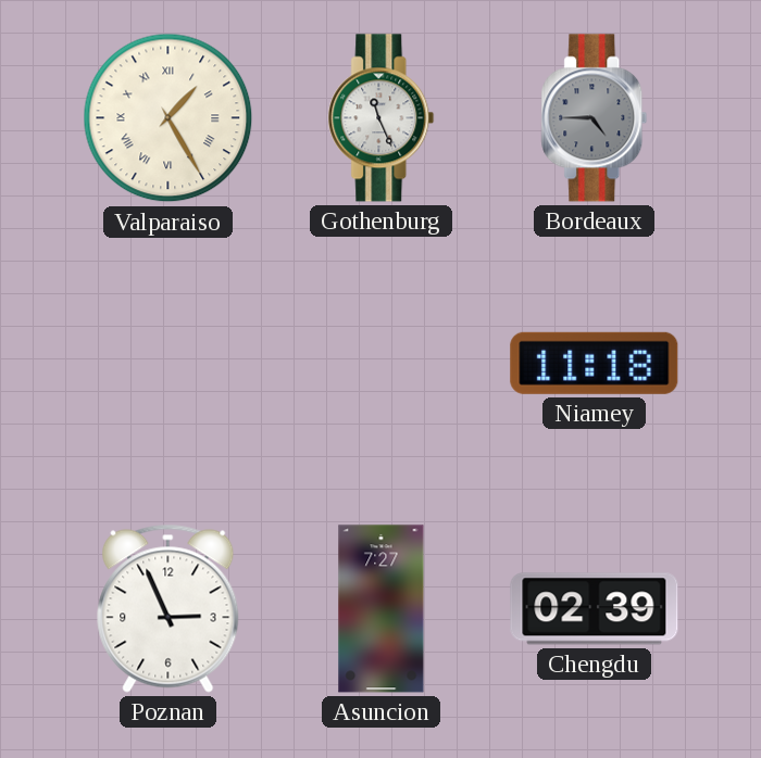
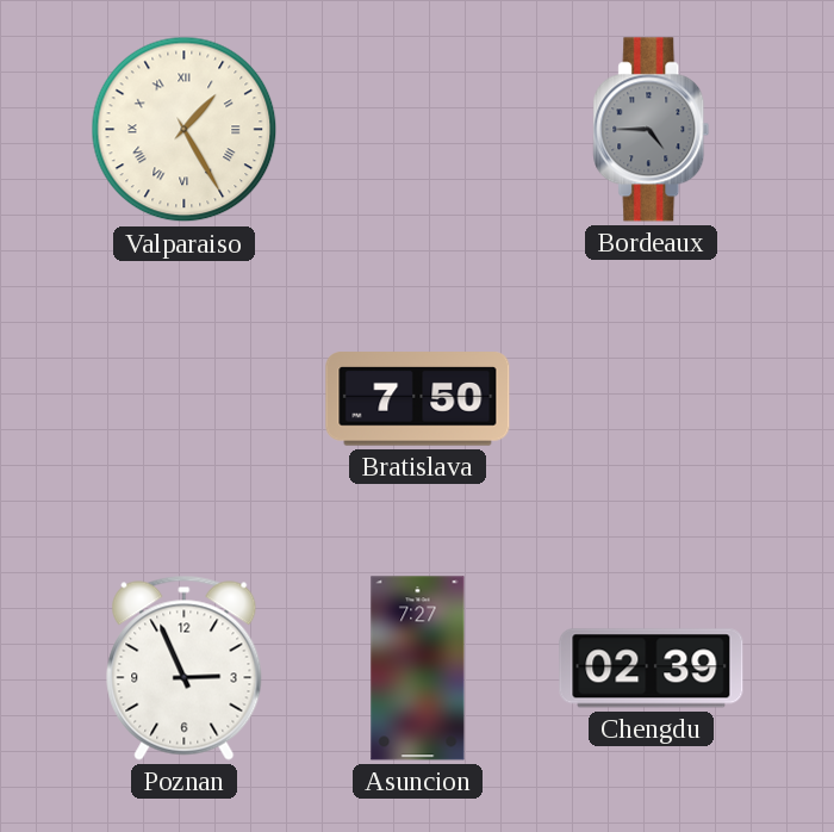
Gothenburg: 11:26 -> none (382, 118)
Bratislava: none -> 7:50 (418, 399)
Niamey: 11:18 -> none (595, 363)
